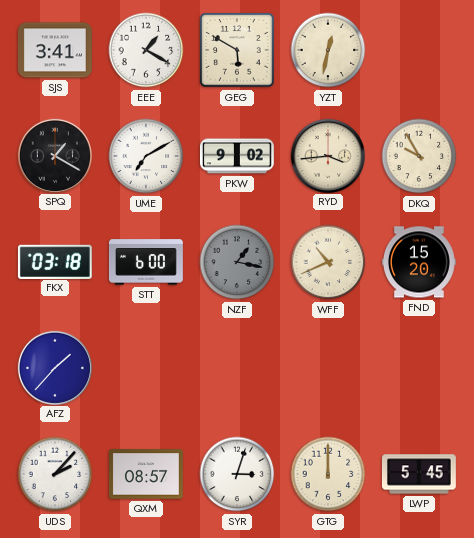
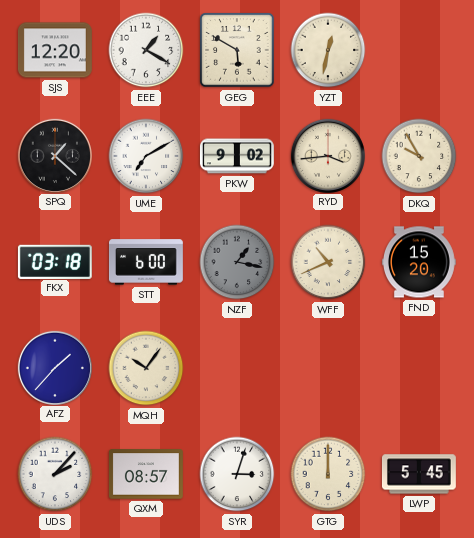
SJS: 3:41 -> 12:20 (55, 50)
SPQ: 1:20 -> 1:22 (54, 155)
MQH: none -> 10:06 (146, 368)
